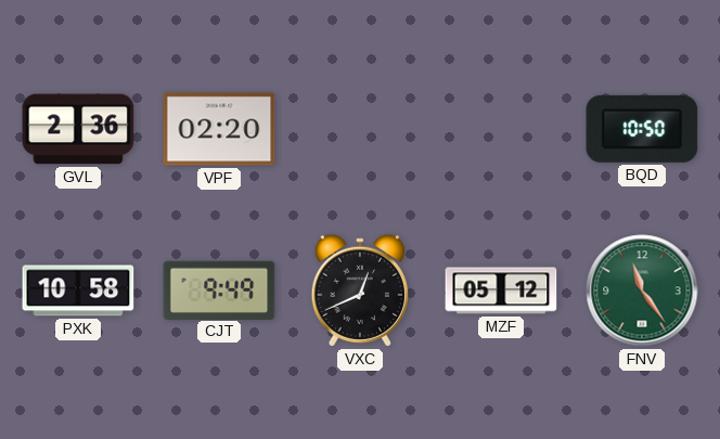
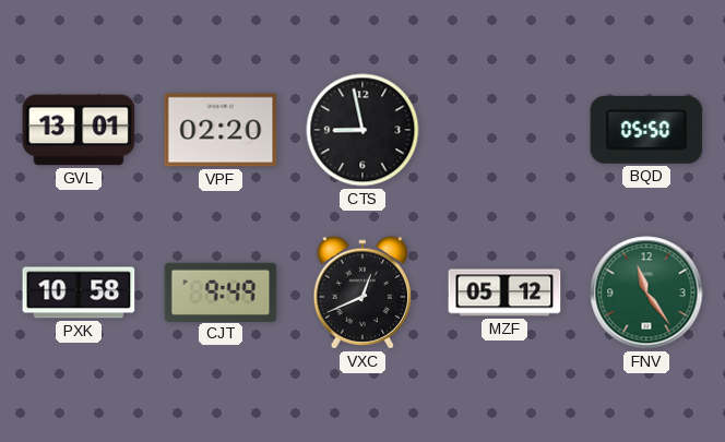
GVL: 2:36 -> 13:01 (79, 130)
CTS: none -> 8:58 (362, 130)
BQD: 10:50 -> 05:50 (646, 130)
